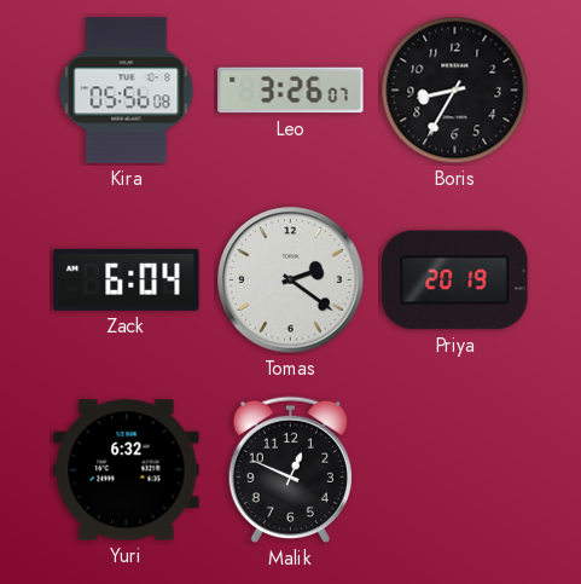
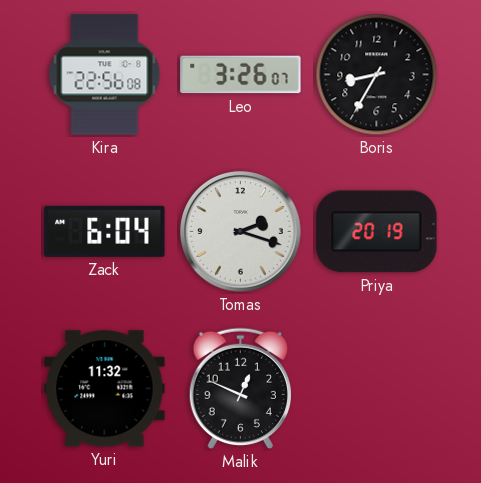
Kira: 05:56 -> 22:56 (105, 75)
Tomas: 2:21 -> 2:18 (241, 232)
Yuri: 6:32 -> 11:32 (105, 389)
